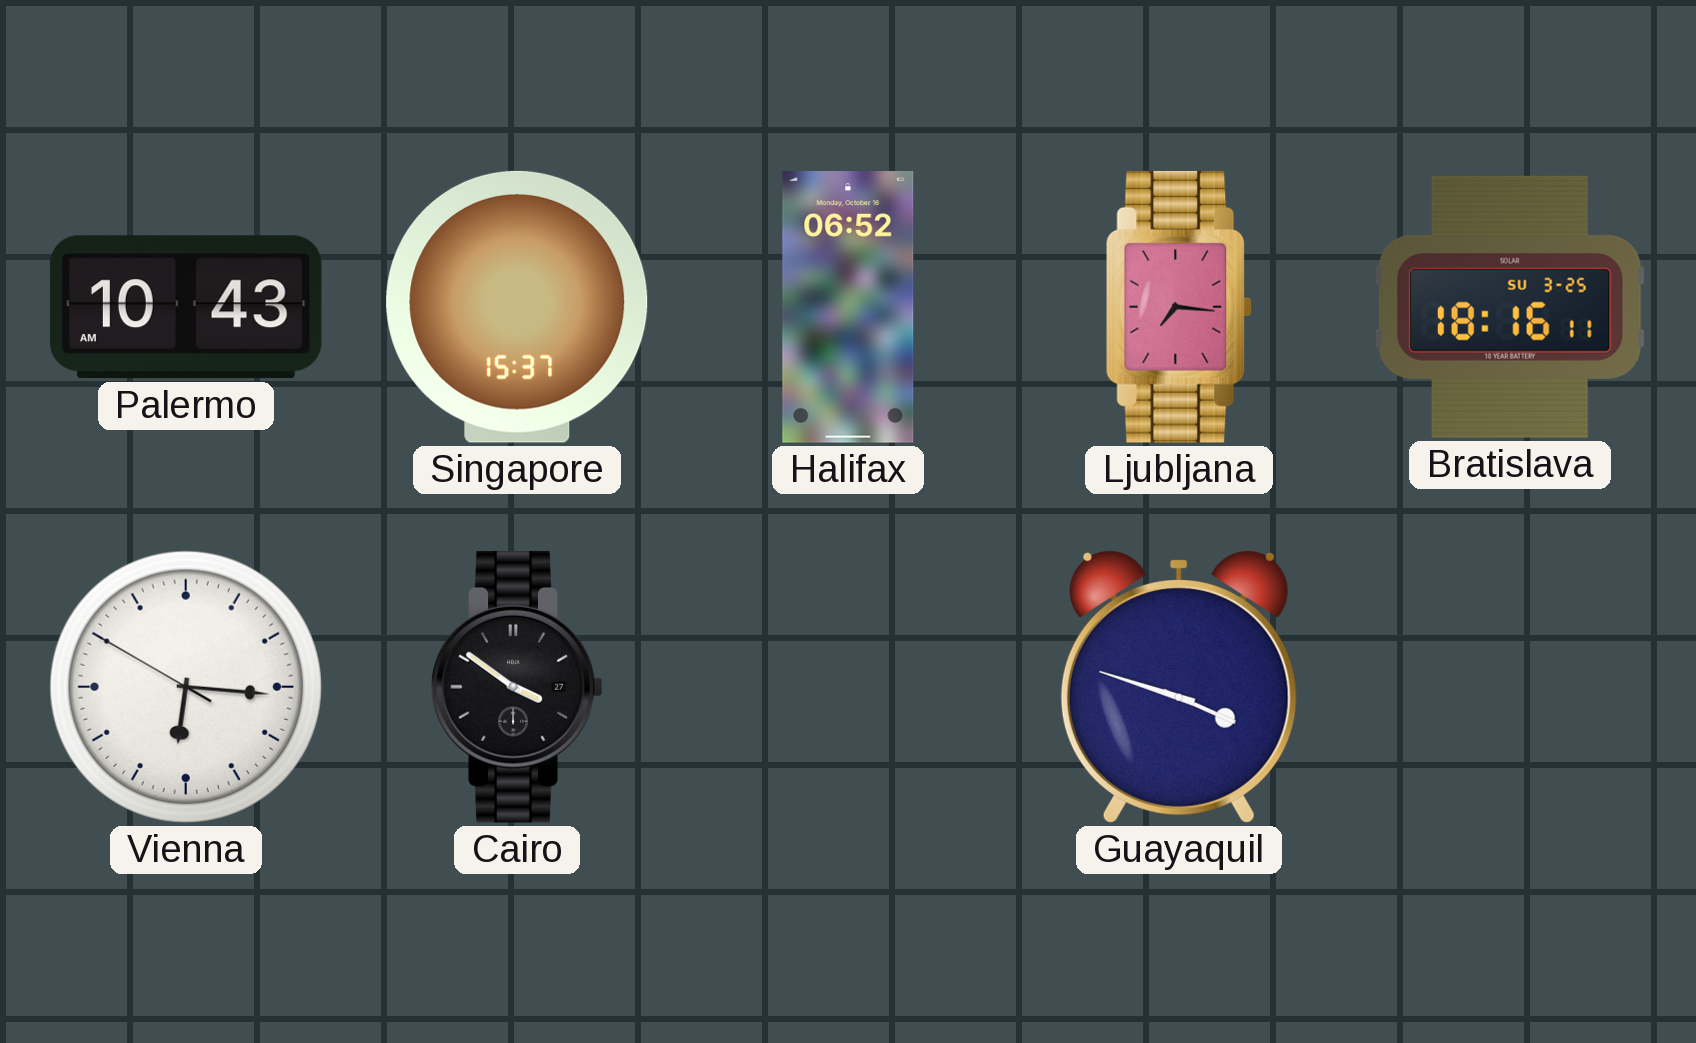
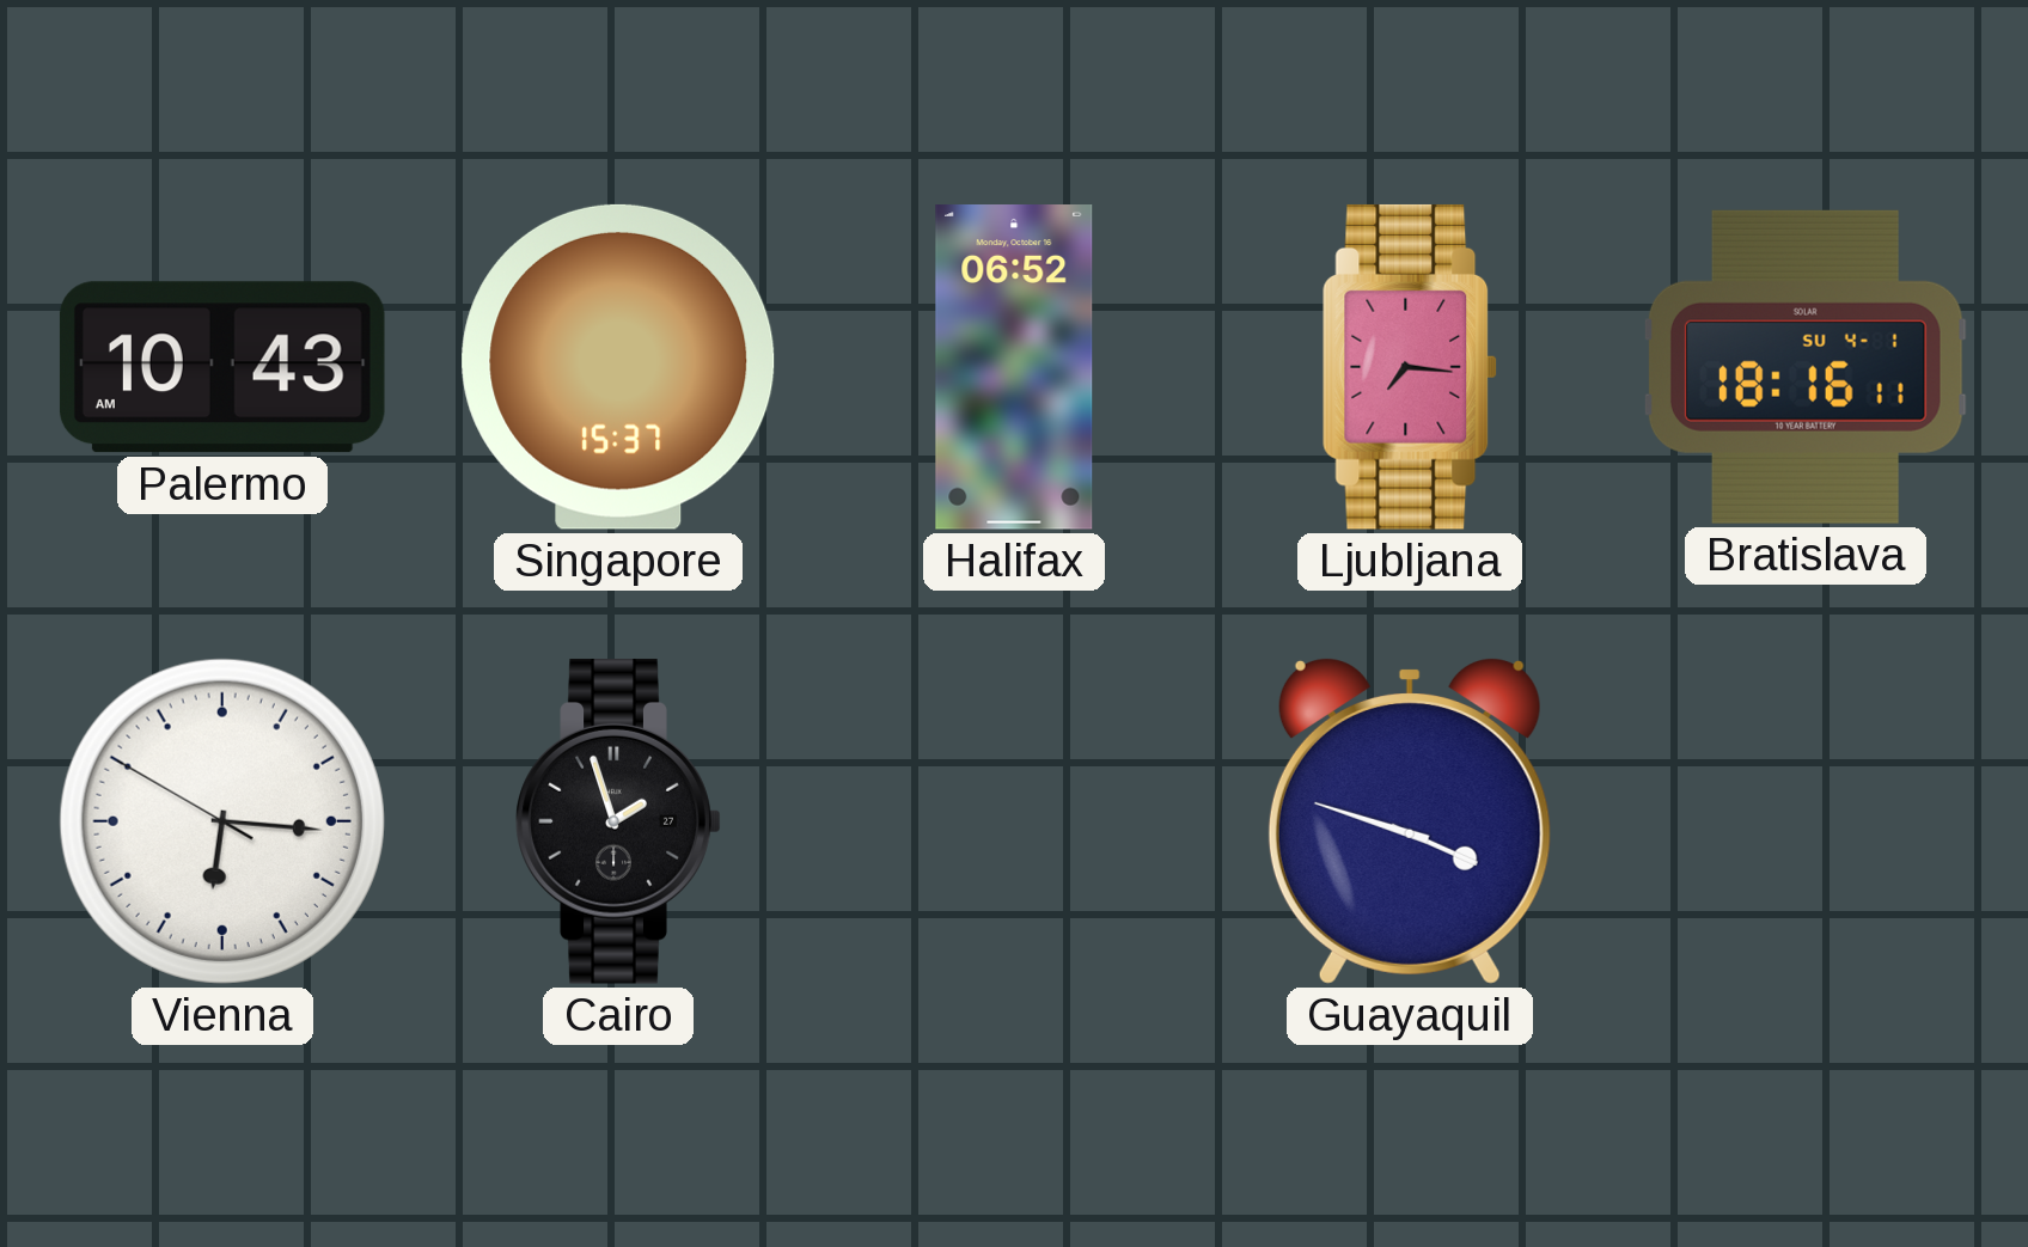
Bratislava date: SU 3-25 -> SU 4-1 (1806, 367)
Cairo: 3:51 -> 1:57 (618, 821)
